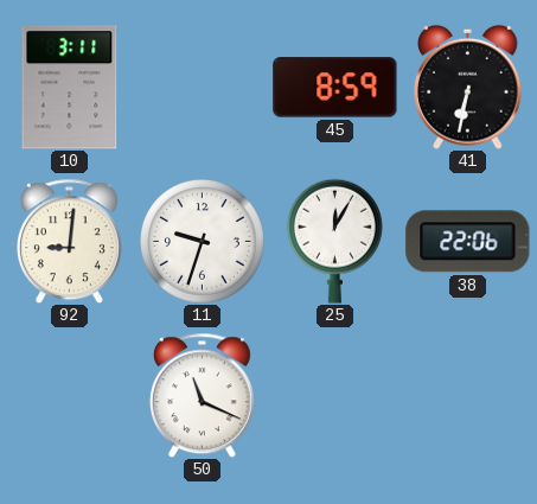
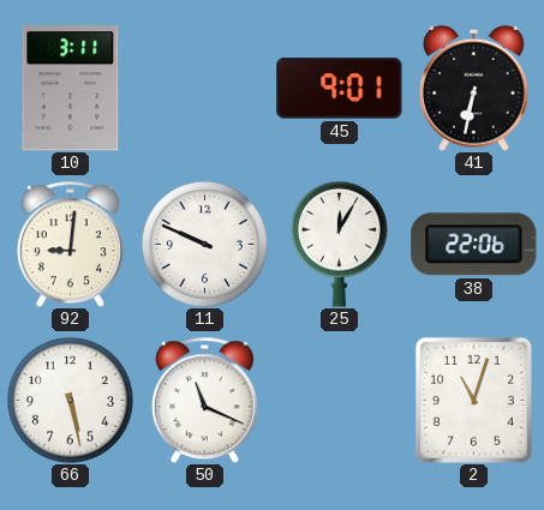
45: 8:59 -> 9:01 (340, 89)
11: 9:33 -> 9:49 (205, 245)
66: none -> 5:28 (71, 401)
2: none -> 11:03 (473, 400)
